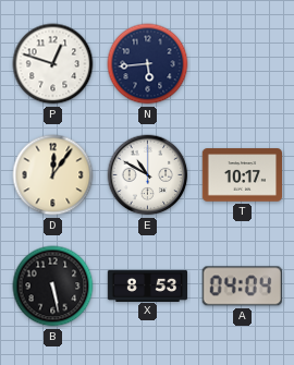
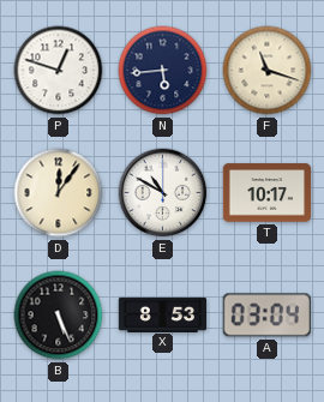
F: none -> 11:18 (268, 71)
B: 5:28 -> 5:26 (59, 316)
A: 04:04 -> 03:04 (266, 316)
